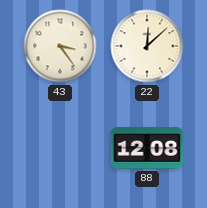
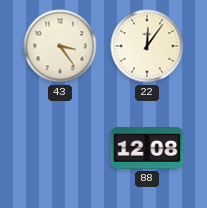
22: 12:08 -> 12:06 (147, 46)
